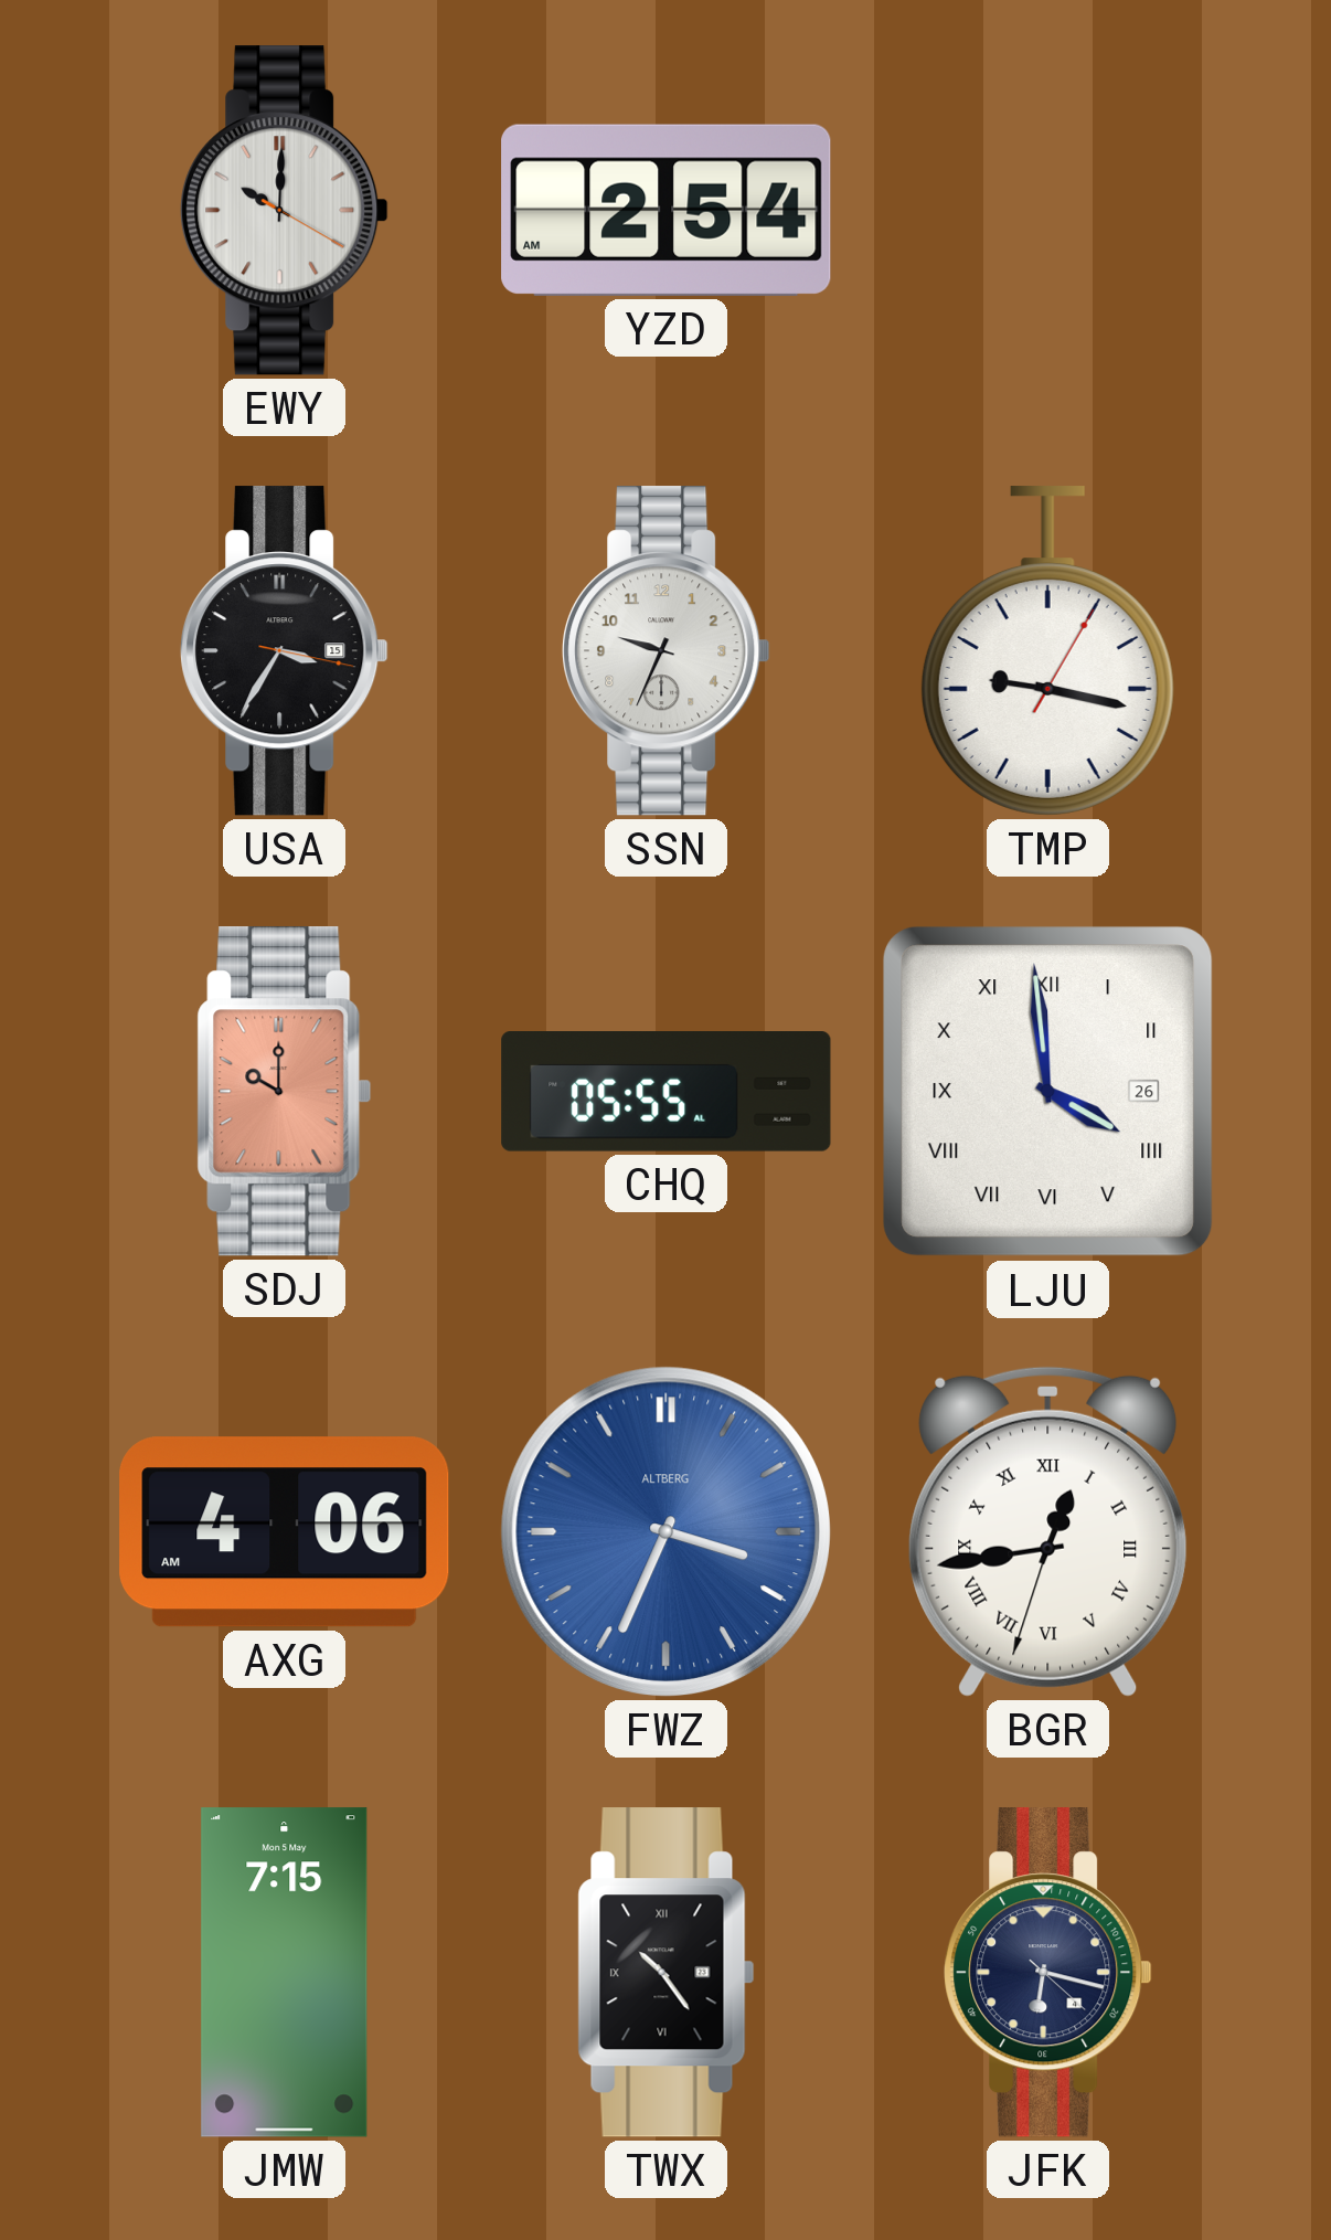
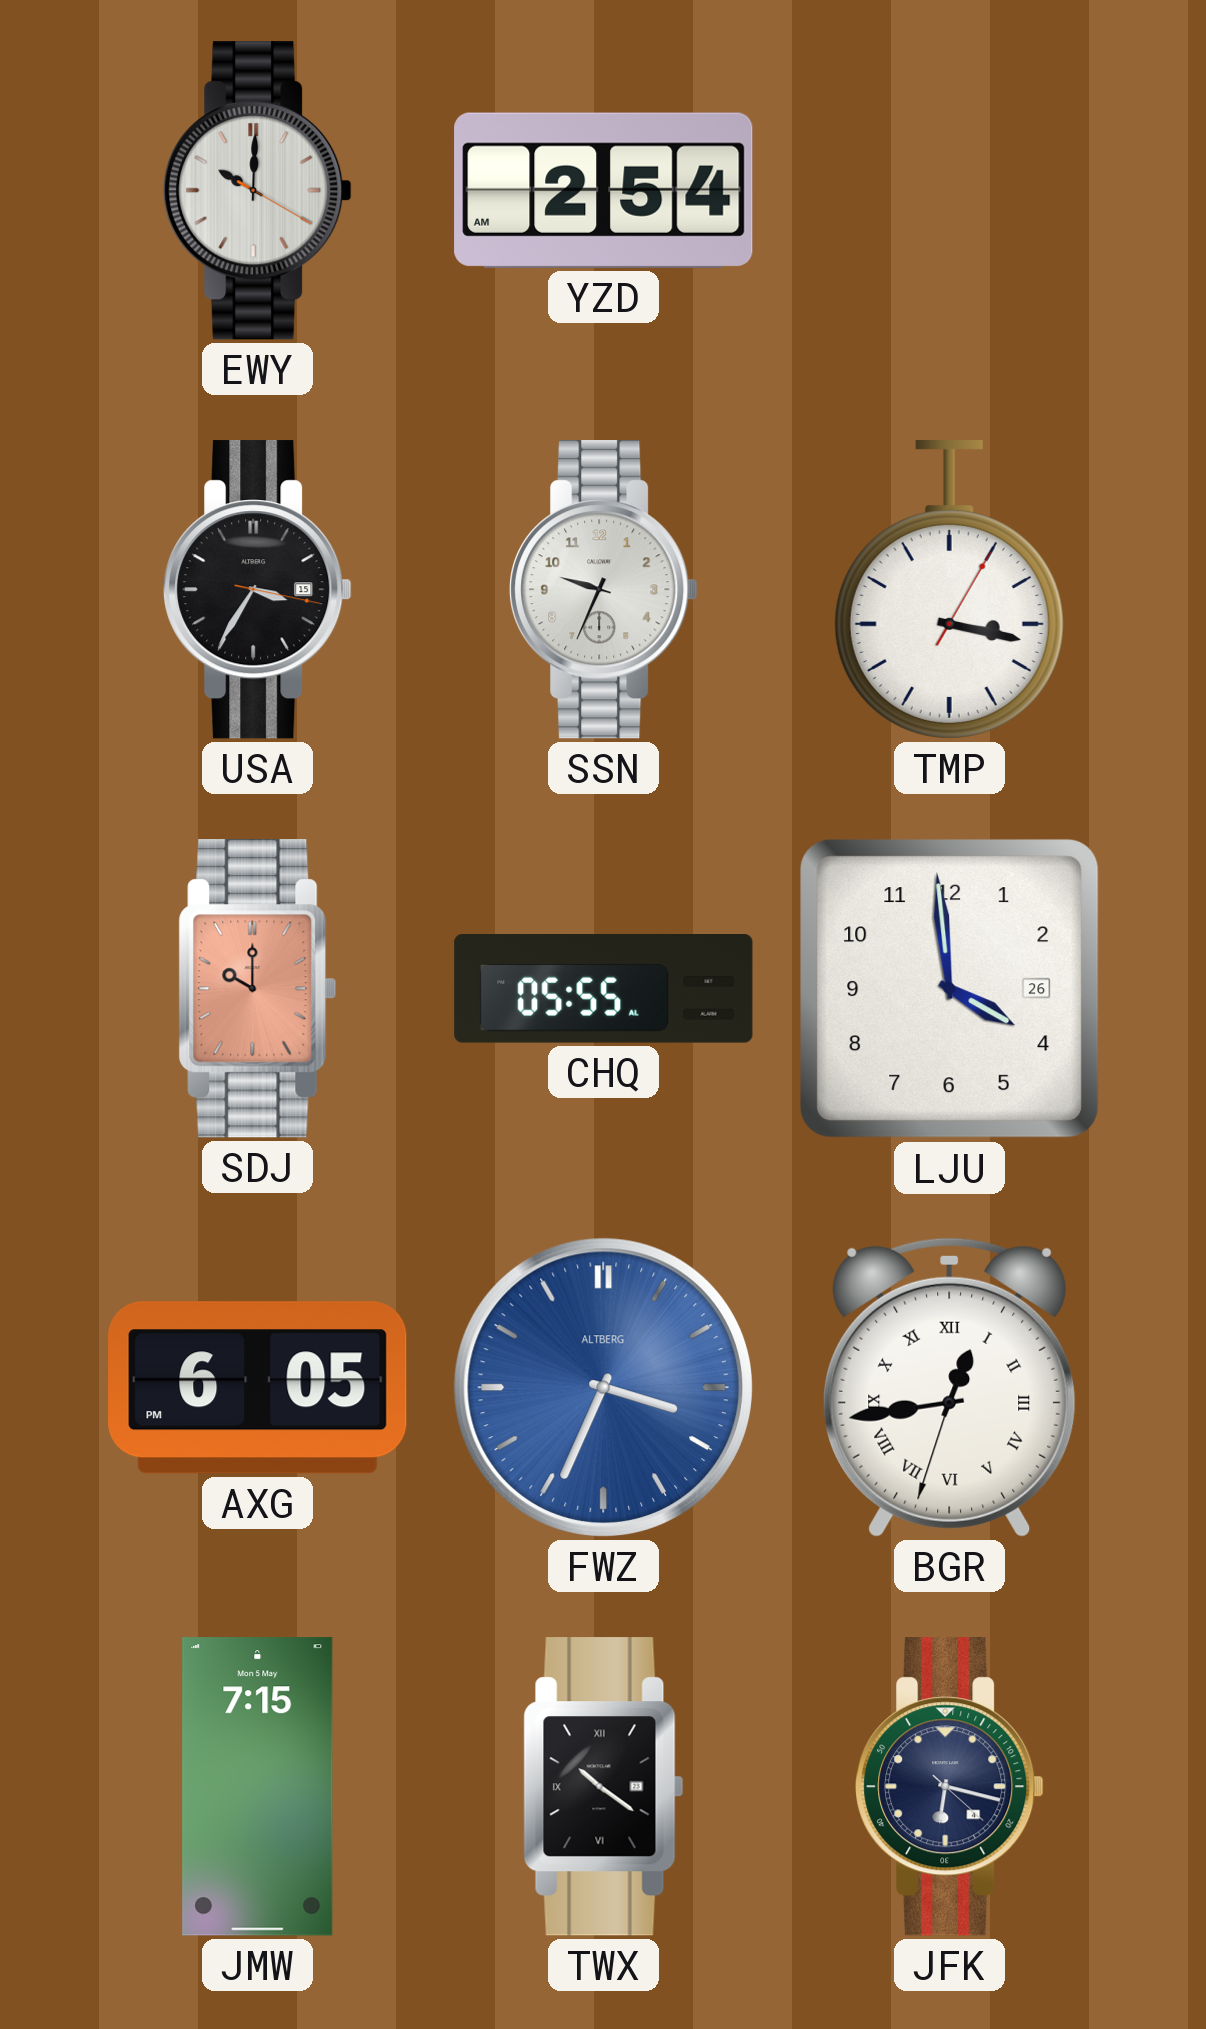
TMP: 9:17 -> 3:17 (949, 590)
LJU numerals: Roman -> Arabic (950, 989)
AXG: 4:06 -> 6:05 (258, 1388)
TWX: 10:24 -> 10:21 (604, 1787)
